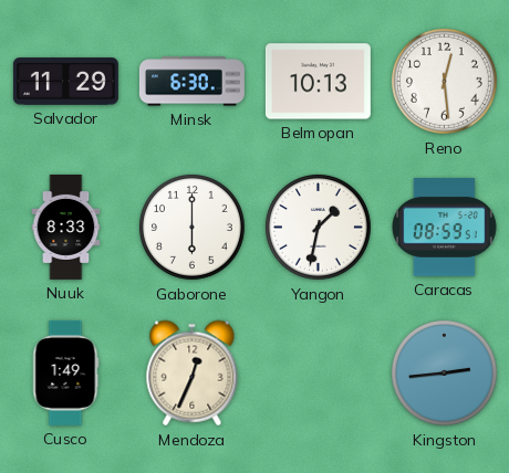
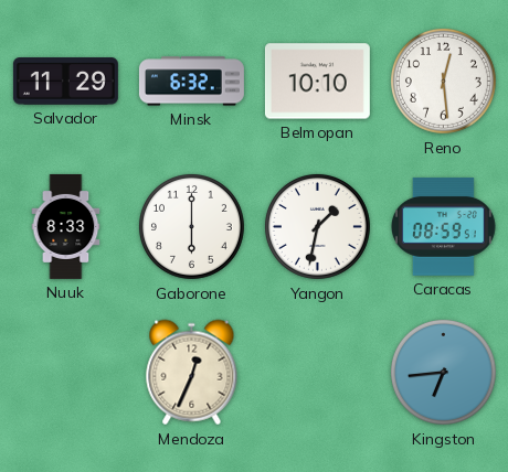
Minsk: 6:30 -> 6:32 (191, 82)
Belmopan: 10:13 -> 10:10 (317, 82)
Cusco: 1:49 -> none (66, 372)
Kingston: 2:44 -> 6:44 (443, 372)
